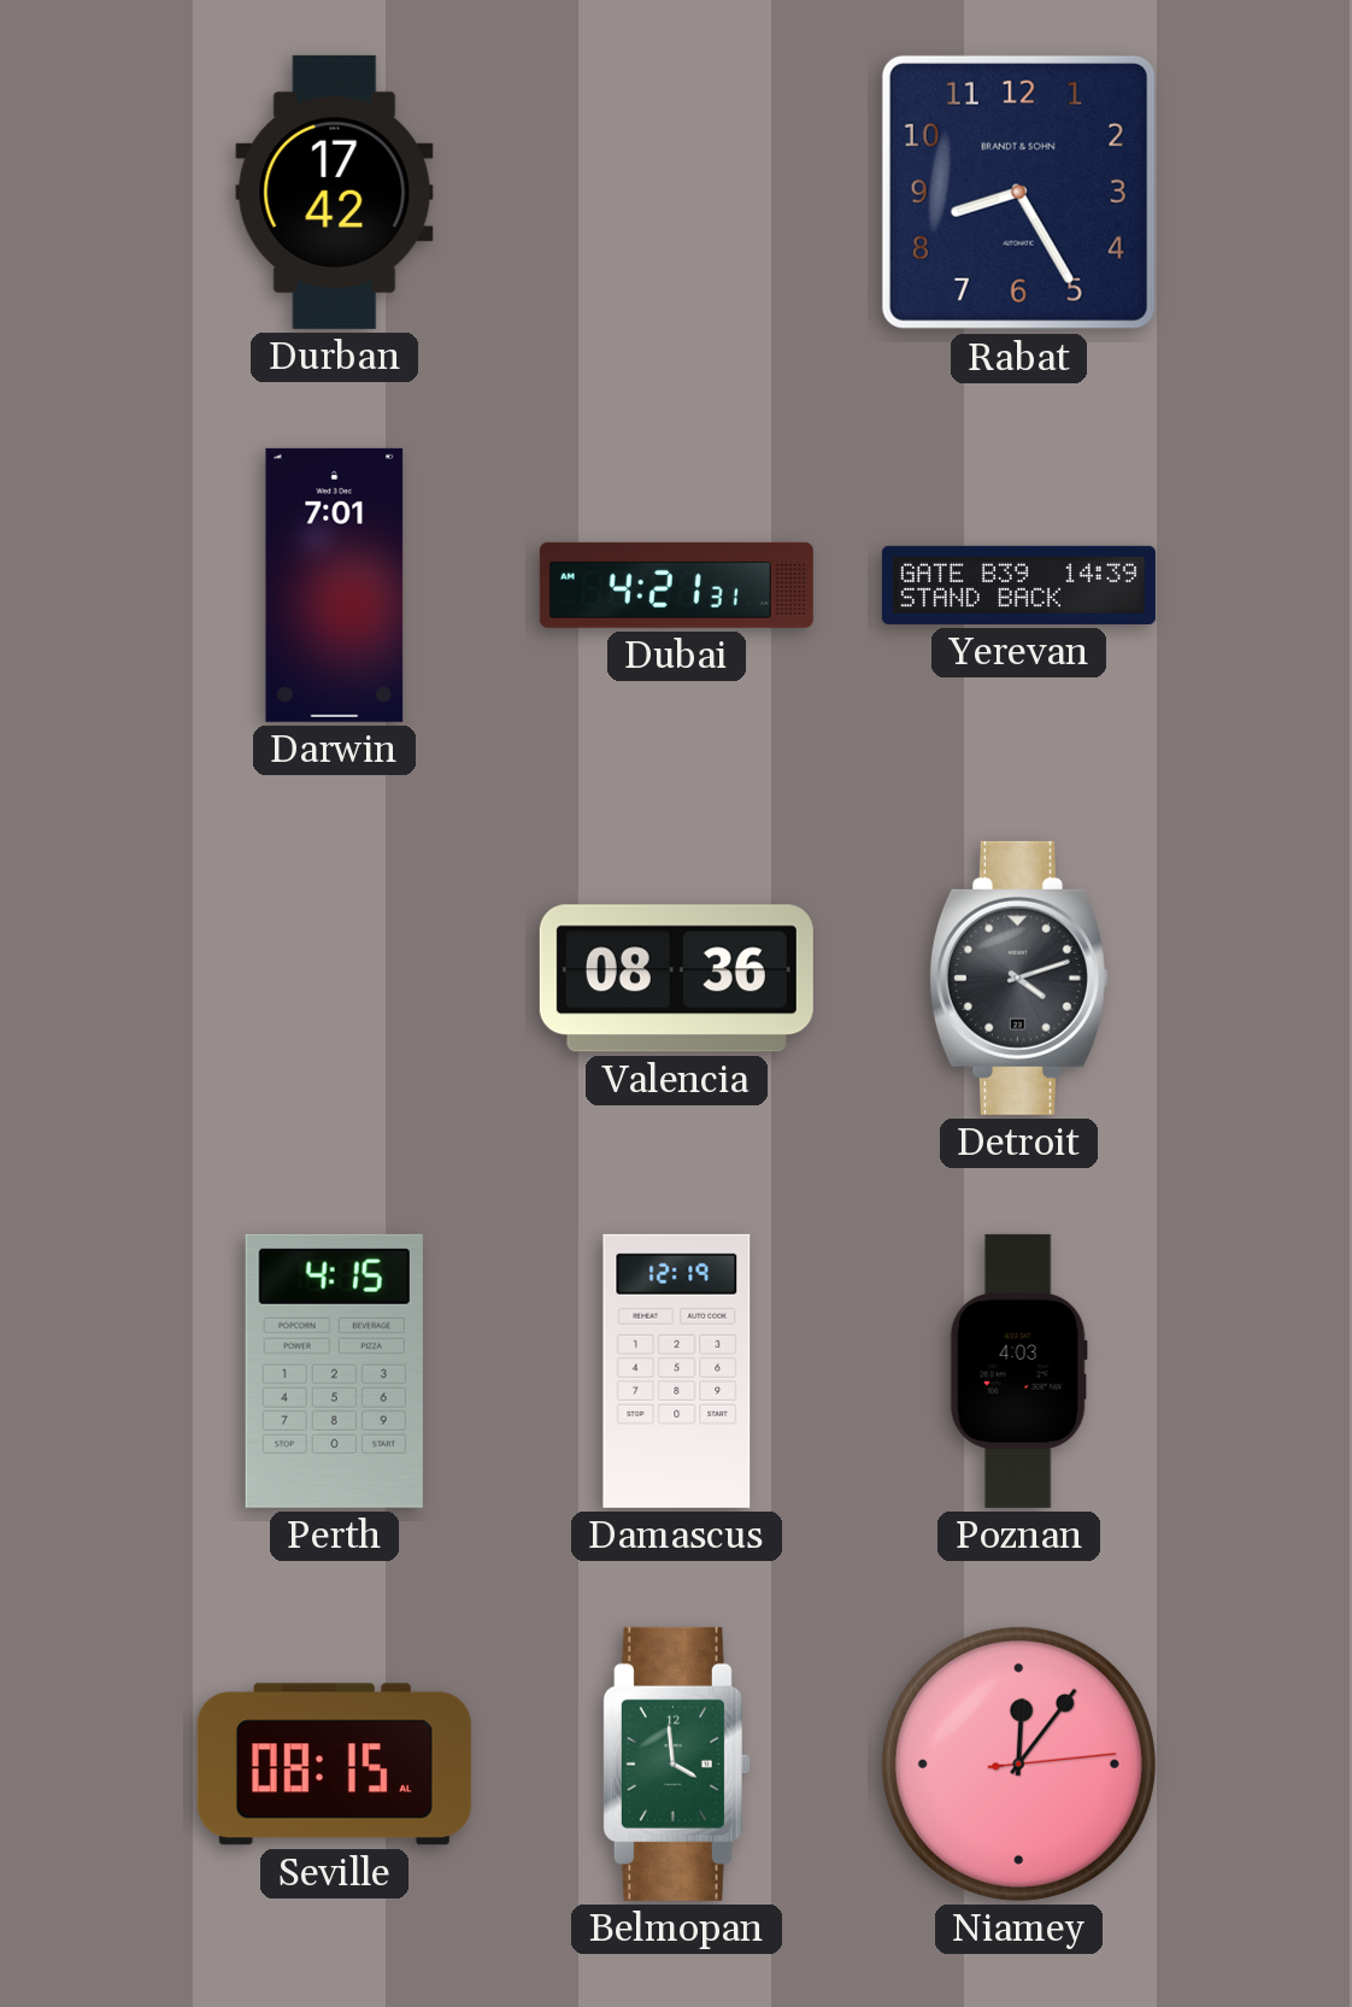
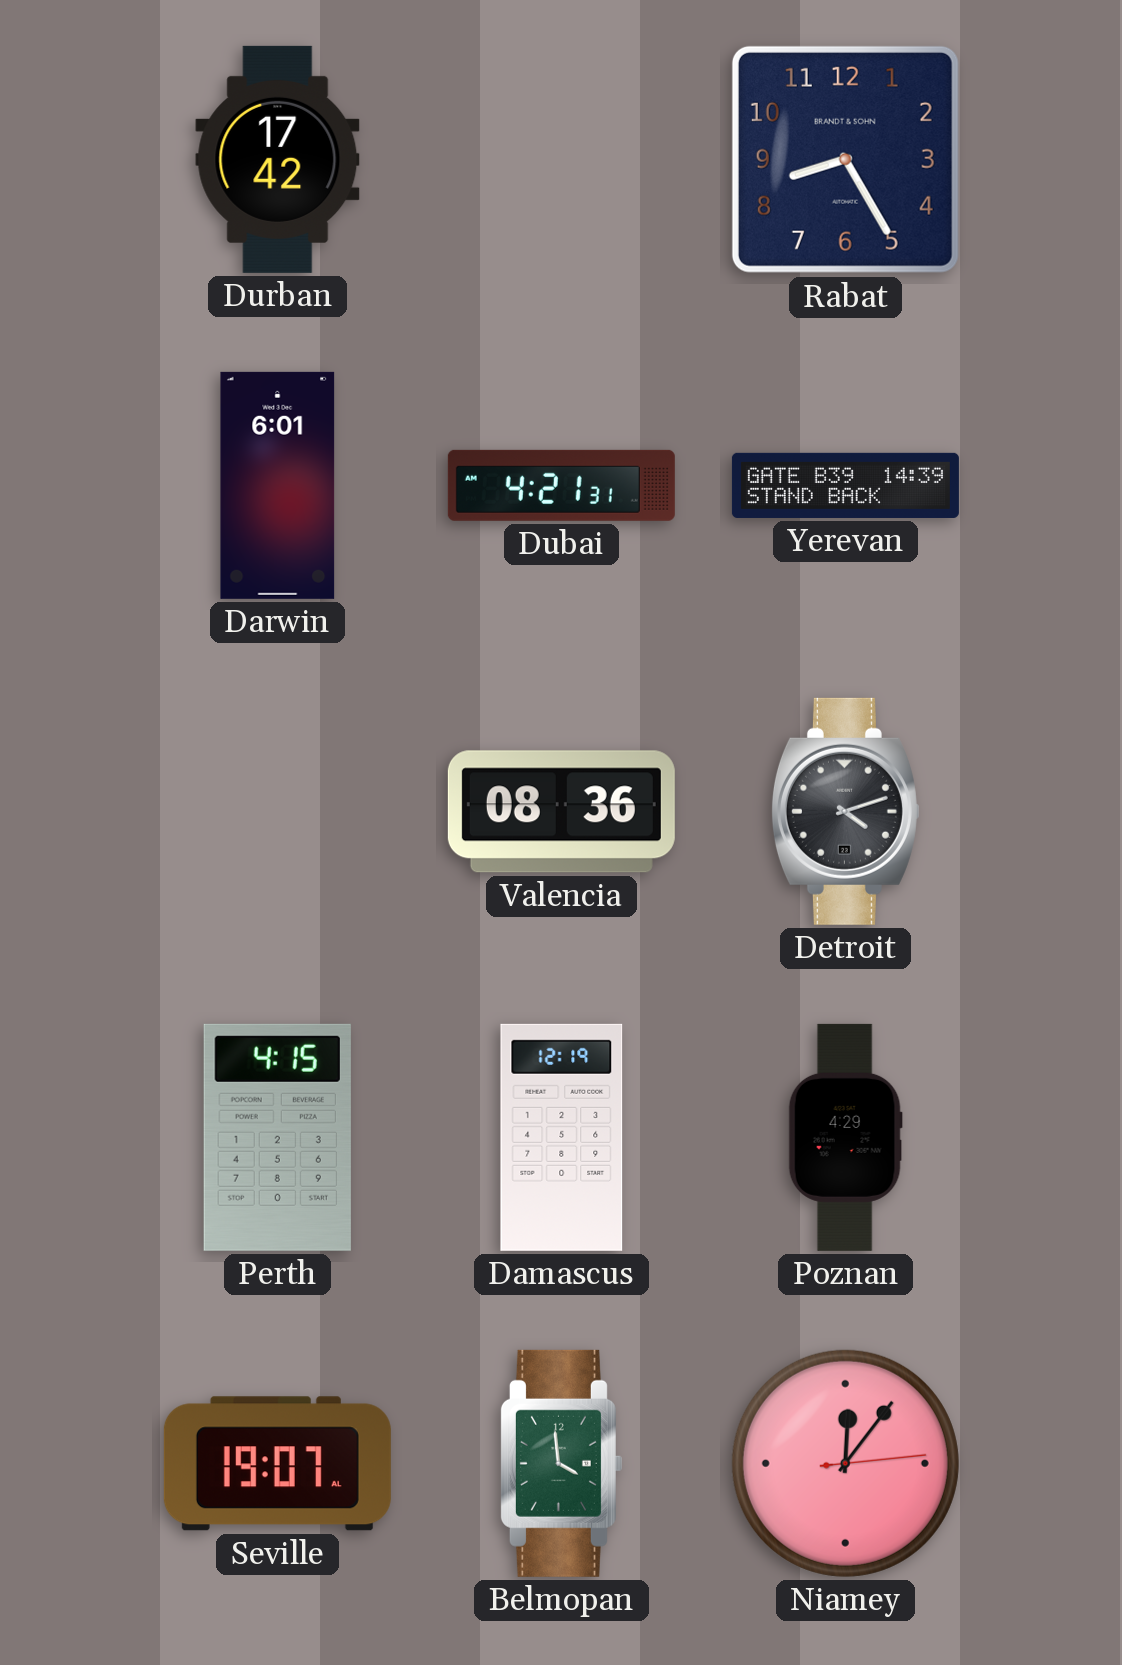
Darwin: 7:01 -> 6:01 (278, 485)
Poznan: 4:03 -> 4:29 (845, 1137)
Seville: 08:15 -> 19:07 (277, 1464)
